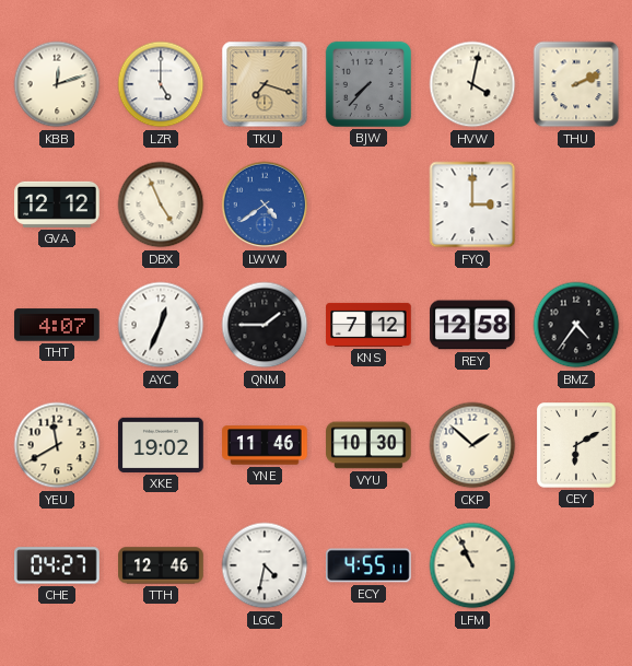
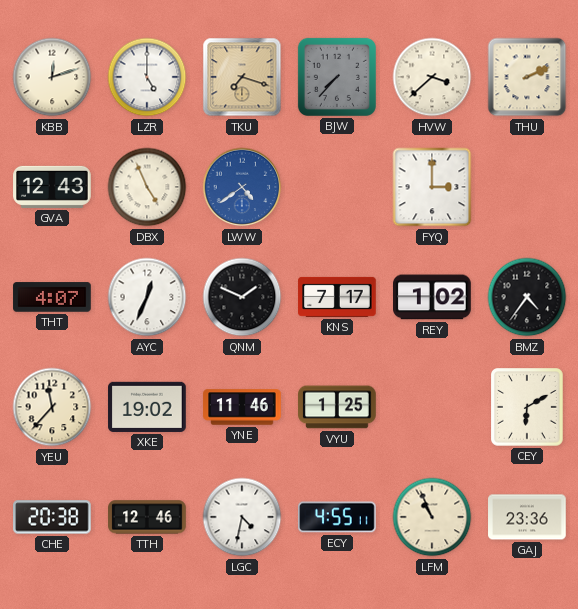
HVW: 4:02 -> 3:38 (432, 77)
GVA: 12:12 -> 12:43 (52, 187)
QNM: 1:45 -> 1:49 (242, 297)
KNS: 7:12 -> 7:17 (337, 297)
REY: 12:58 -> 1:02 (433, 297)
YEU: 11:40 -> 11:37 (52, 407)
VYU: 10:30 -> 1:25 (337, 407)
CKP: 1:52 -> none (472, 445)
CHE: 04:27 -> 20:38 (52, 517)
GAJ: none -> 23:36 (527, 517)
